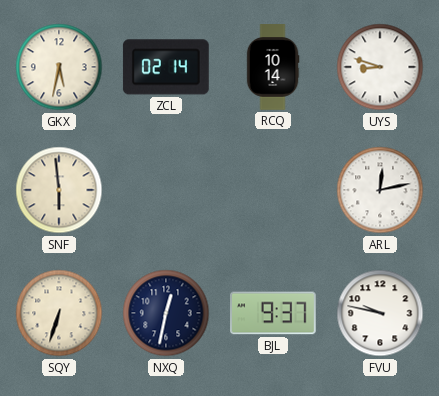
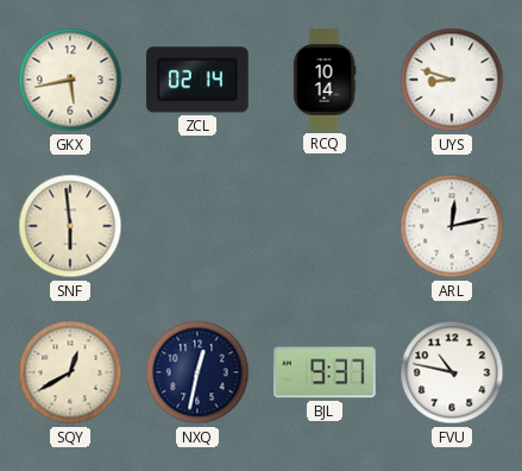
GKX: 5:32 -> 5:43 (70, 80)
SQY: 6:33 -> 12:40 (70, 372)
FVU: 9:47 -> 10:47 (452, 372)
